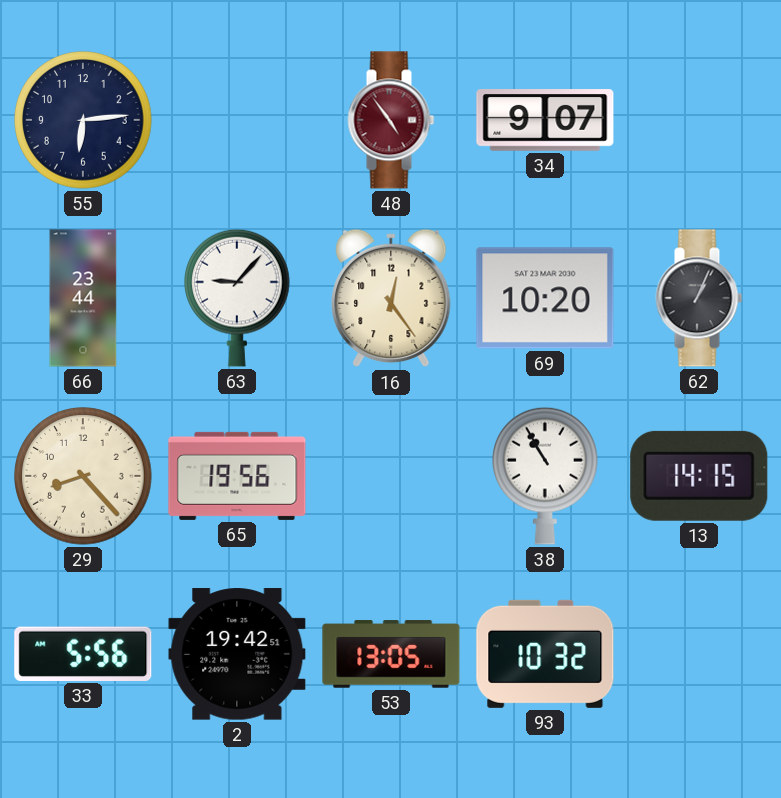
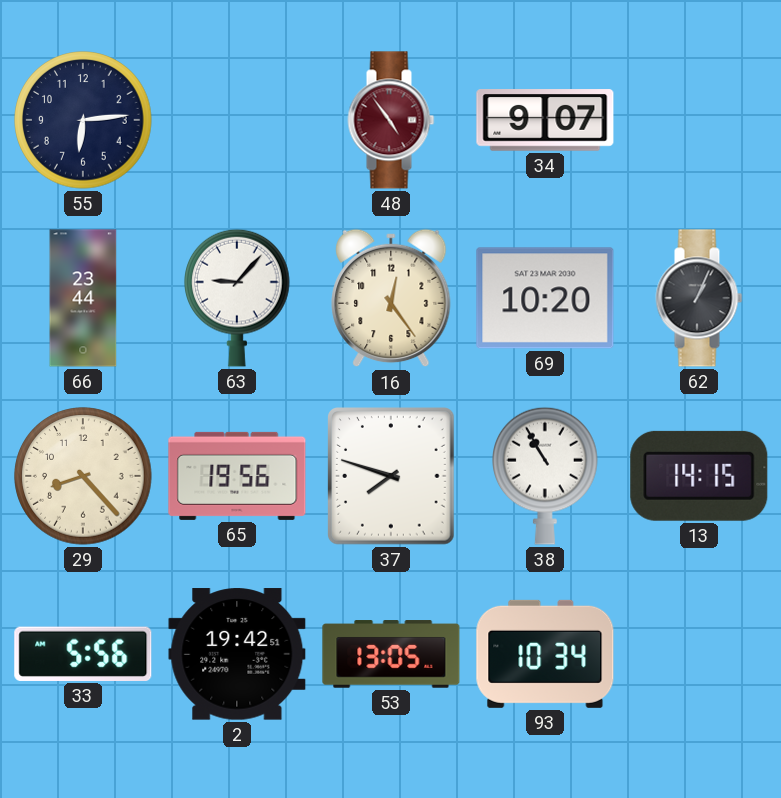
37: none -> 7:48 (391, 476)
93: 10:32 -> 10:34 (545, 654)
